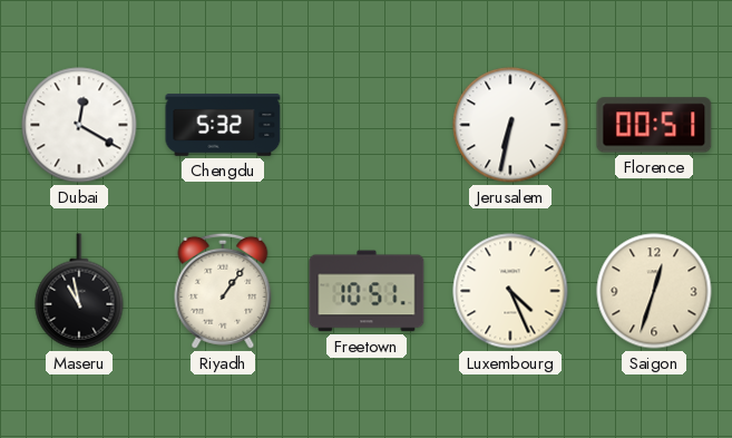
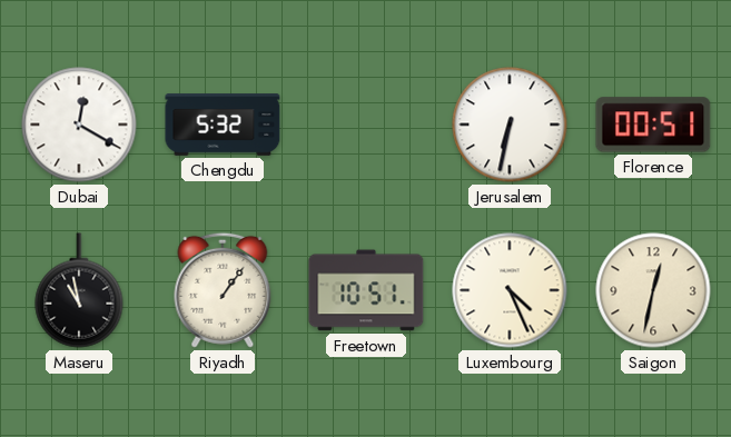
Saigon: 12:33 -> 12:32 (653, 290)
